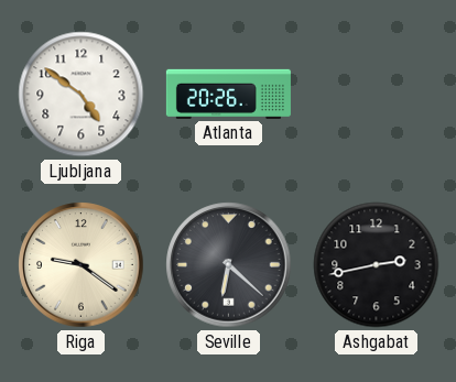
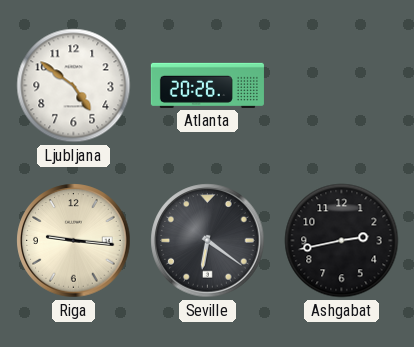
Riga: 9:21 -> 9:16 (74, 241)
Seville: 6:22 -> 6:21 (208, 241)
